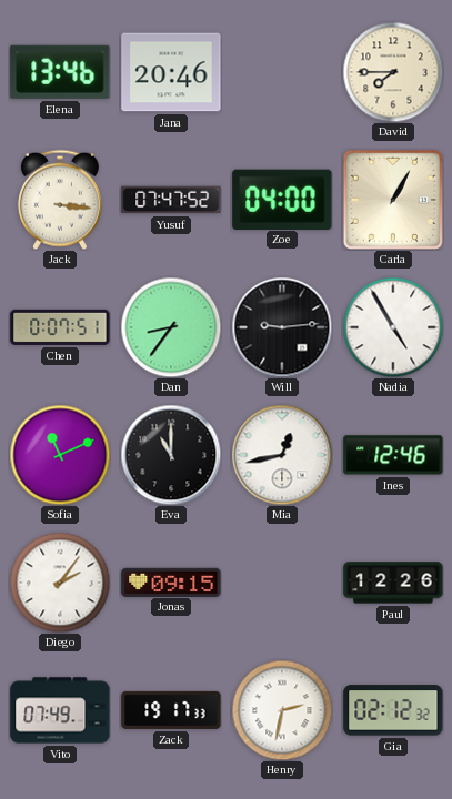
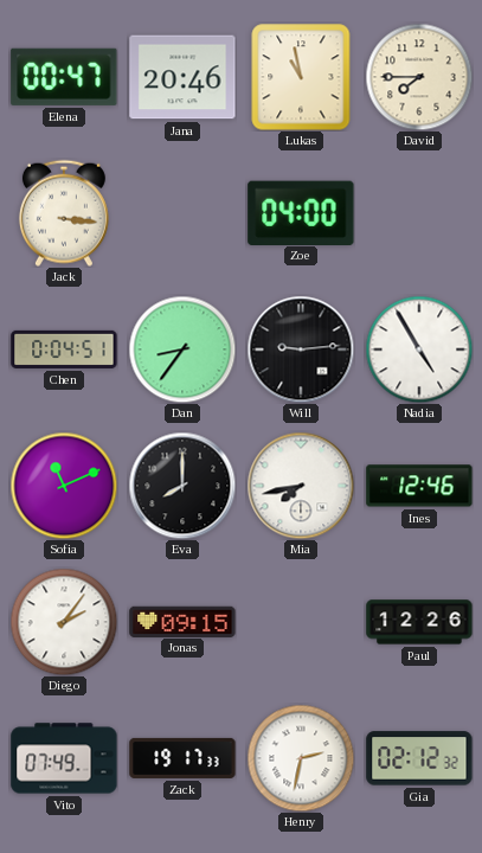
Elena: 13:46 -> 00:47 (64, 77)
Lukas: none -> 10:58 (301, 77)
Yusuf: 07:47 -> none (171, 200)
Carla: 1:05 -> none (392, 199)
Chen: 0:07 -> 0:04 (64, 349)
Eva: 11:00 -> 8:00 (182, 486)
Mia: 12:43 -> 7:43 (301, 486)
